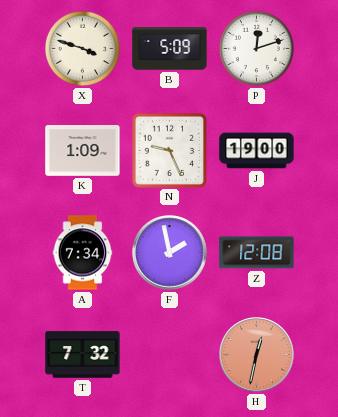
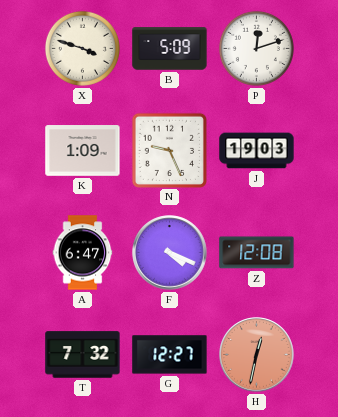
J: 19:00 -> 19:03 (257, 151)
A: 7:34 -> 6:47 (83, 253)
F: 1:58 -> 4:19 (170, 253)
G: none -> 12:27 (170, 355)
